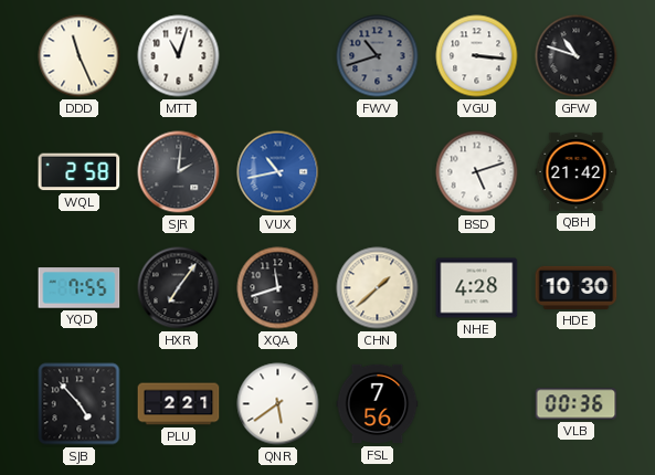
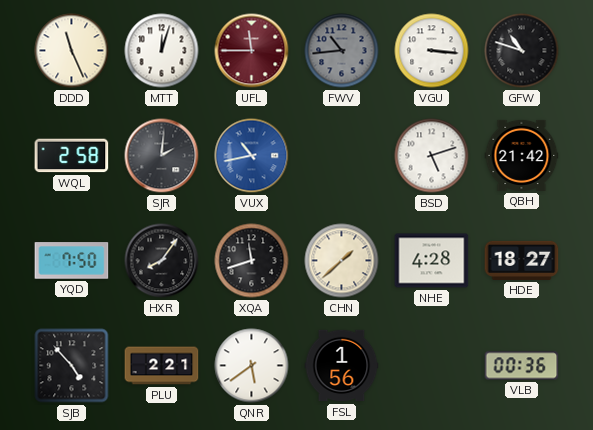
MTT: 11:03 -> 12:03 (162, 51)
UFL: none -> 11:45 (252, 51)
FWV: 10:42 -> 10:44 (342, 51)
YQD: 7:55 -> 7:50 (72, 261)
HXR: 7:06 -> 8:06 (162, 261)
HDE: 10:30 -> 18:27 (522, 260)
FSL: 7:56 -> 1:56 (342, 366)
